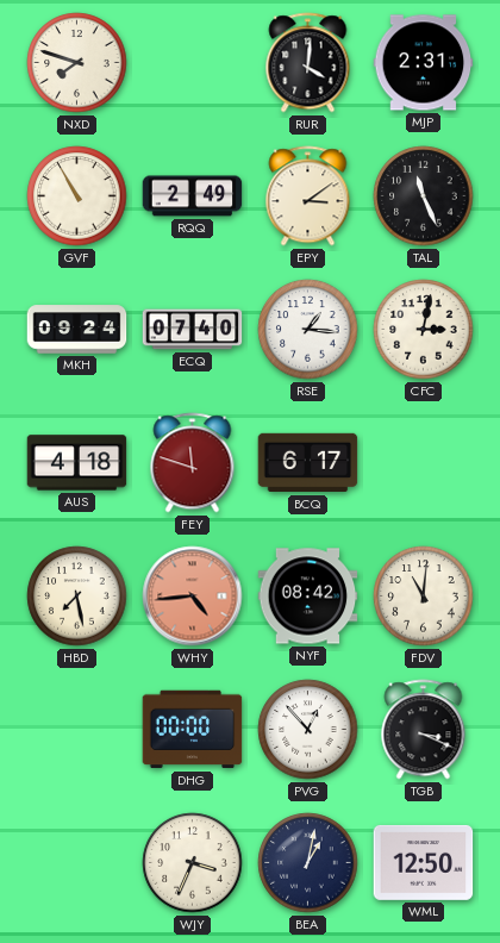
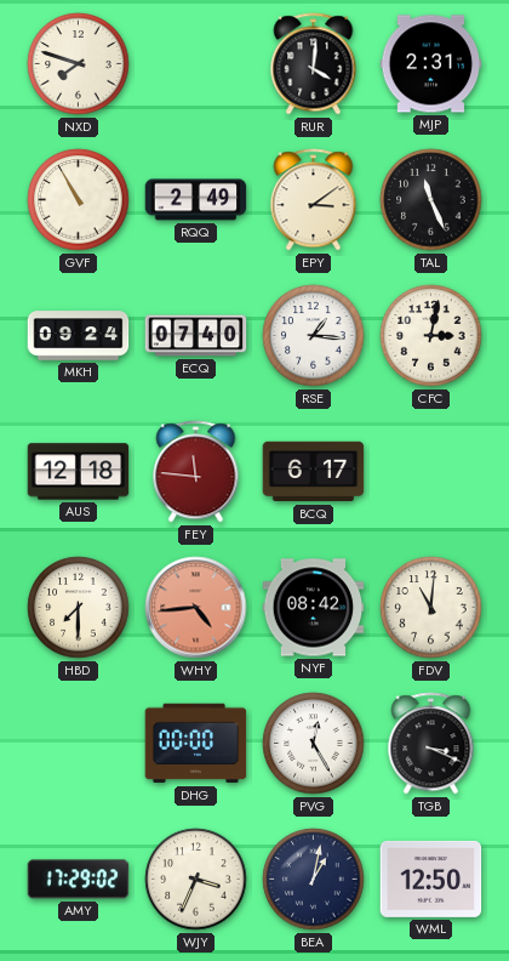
AUS: 4:18 -> 12:18 (79, 472)
FEY: 11:48 -> 11:46 (196, 472)
HBD: 7:28 -> 7:30 (79, 608)
PVG: 12:53 -> 12:25 (314, 744)
AMY: none -> 17:29 (79, 880)
